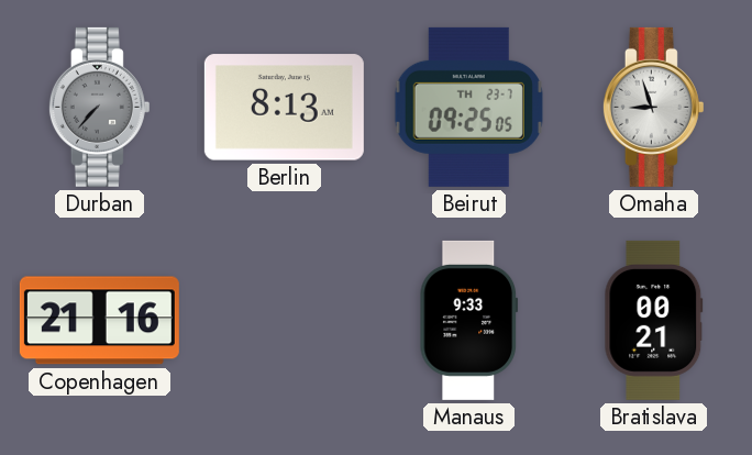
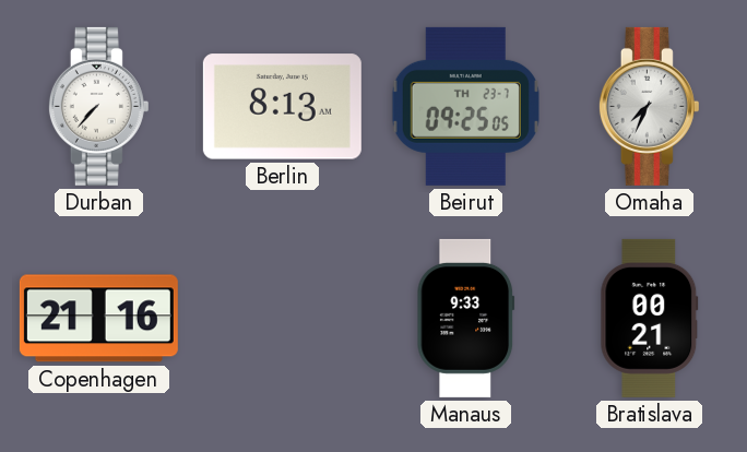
Durban dial: grey -> white (98, 106)
Omaha: 8:57 -> 7:34 (649, 106)
